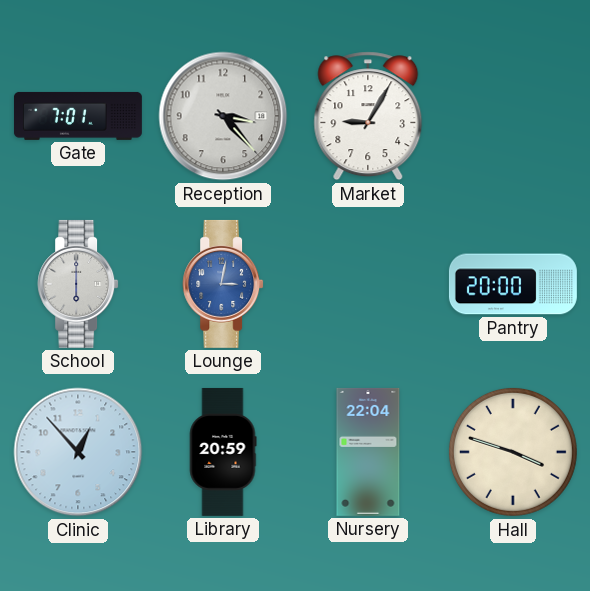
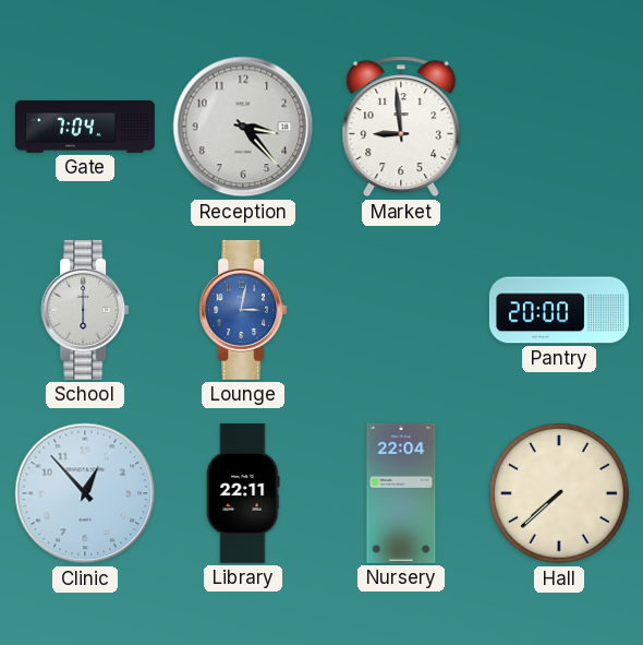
Gate: 7:01 -> 7:04 (85, 127)
Market: 9:05 -> 8:59 (401, 127)
Library: 20:59 -> 22:11 (243, 493)
Hall: 3:48 -> 7:38 (559, 493)
